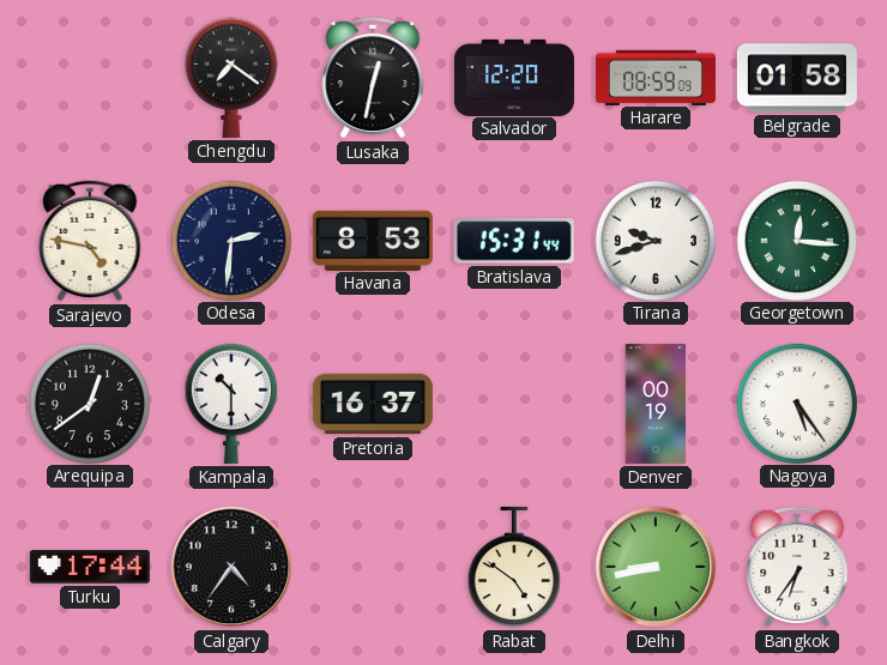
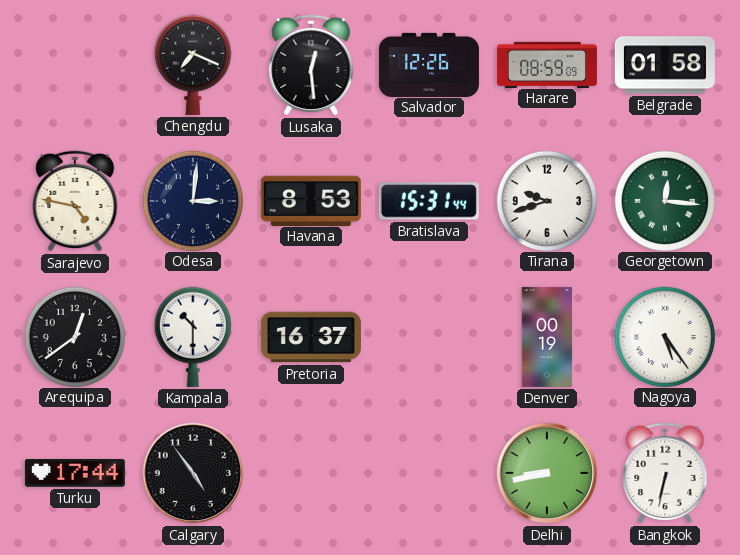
Chengdu: 7:21 -> 7:19 (193, 65)
Lusaka: 12:32 -> 12:29 (311, 65)
Salvador: 12:20 -> 12:26 (429, 64)
Odesa: 2:31 -> 3:01 (192, 200)
Calgary: 4:36 -> 4:54 (193, 473)
Rabat: 4:51 -> none (514, 567)
Bangkok: 6:36 -> 6:32 (665, 473)
